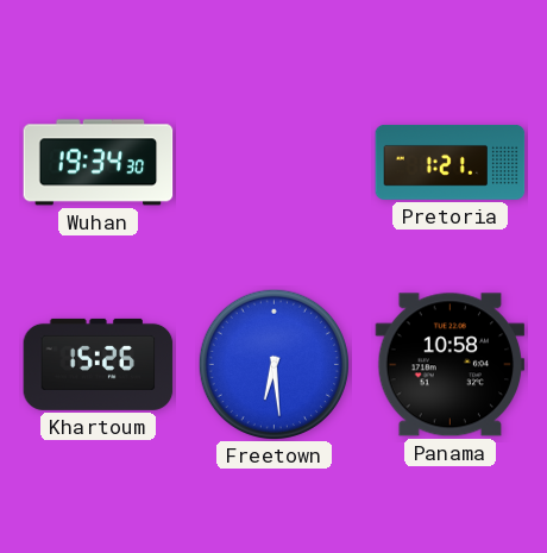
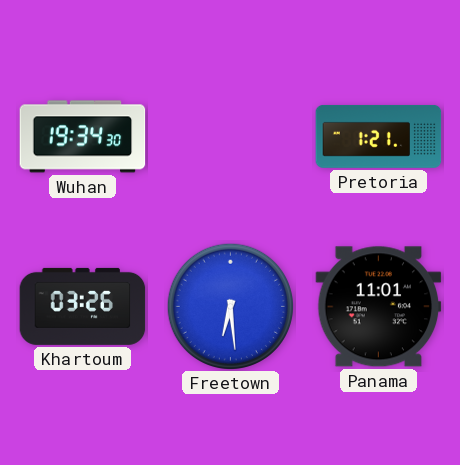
Khartoum: 15:26 -> 03:26 (83, 306)
Panama: 10:58 -> 11:01 (379, 307)
